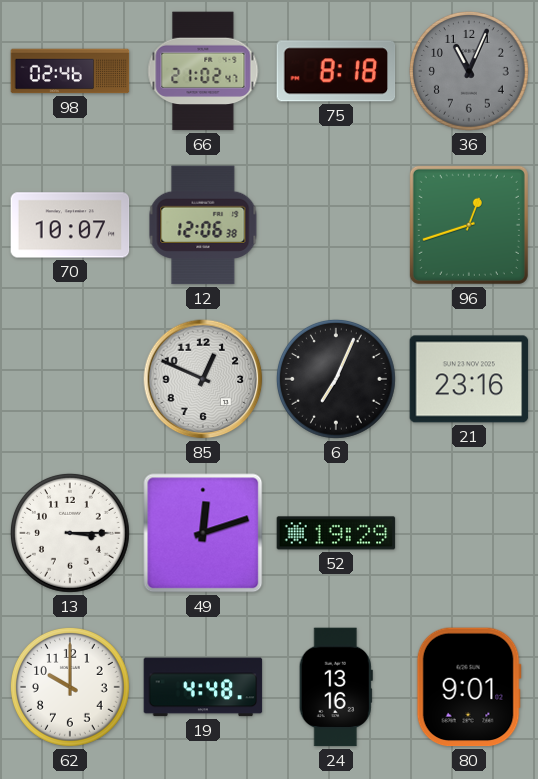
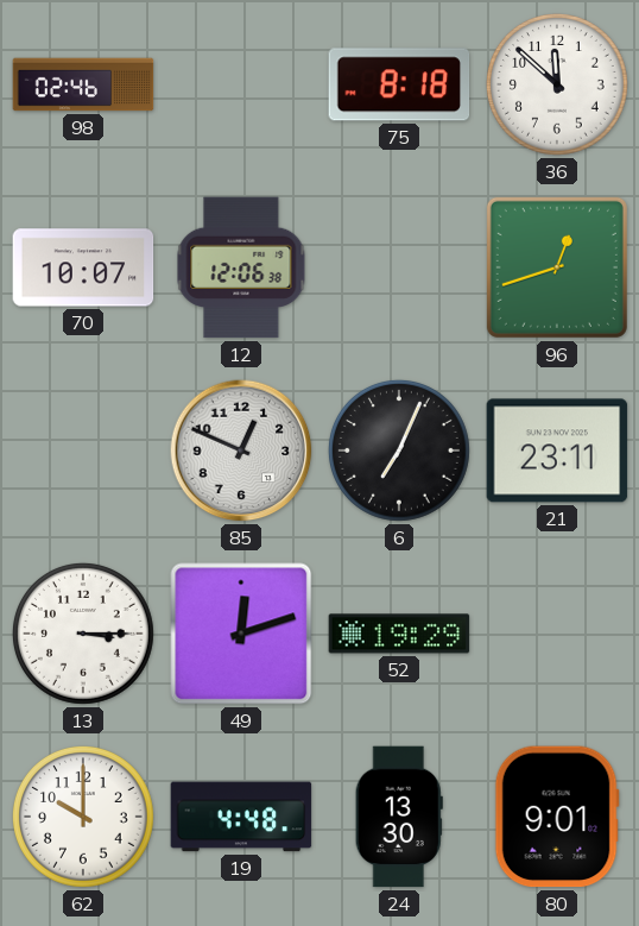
66: 21:02 -> none (203, 71)
36: 11:04 -> 11:52 (558, 84)
36 dial: grey -> white (558, 84)
21: 23:16 -> 23:11 (557, 451)
24: 13:16 -> 13:30 (399, 817)
